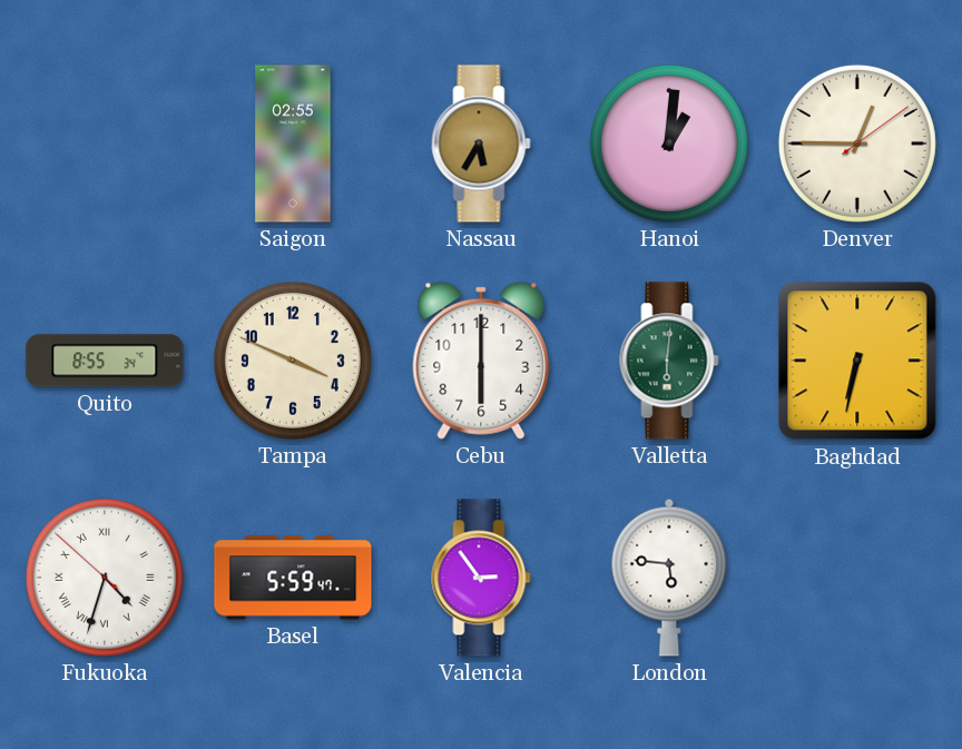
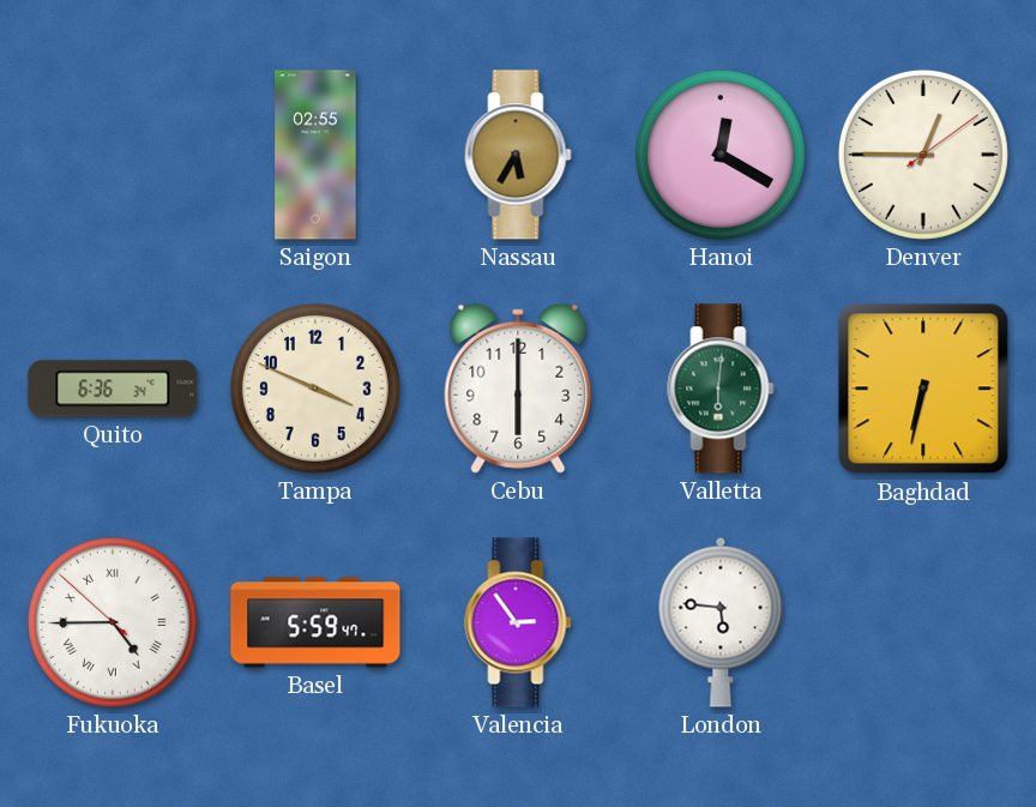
Hanoi: 1:01 -> 12:20 (721, 155)
Quito: 8:55 -> 6:36 (113, 389)
Fukuoka: 4:32 -> 4:44 (113, 622)
